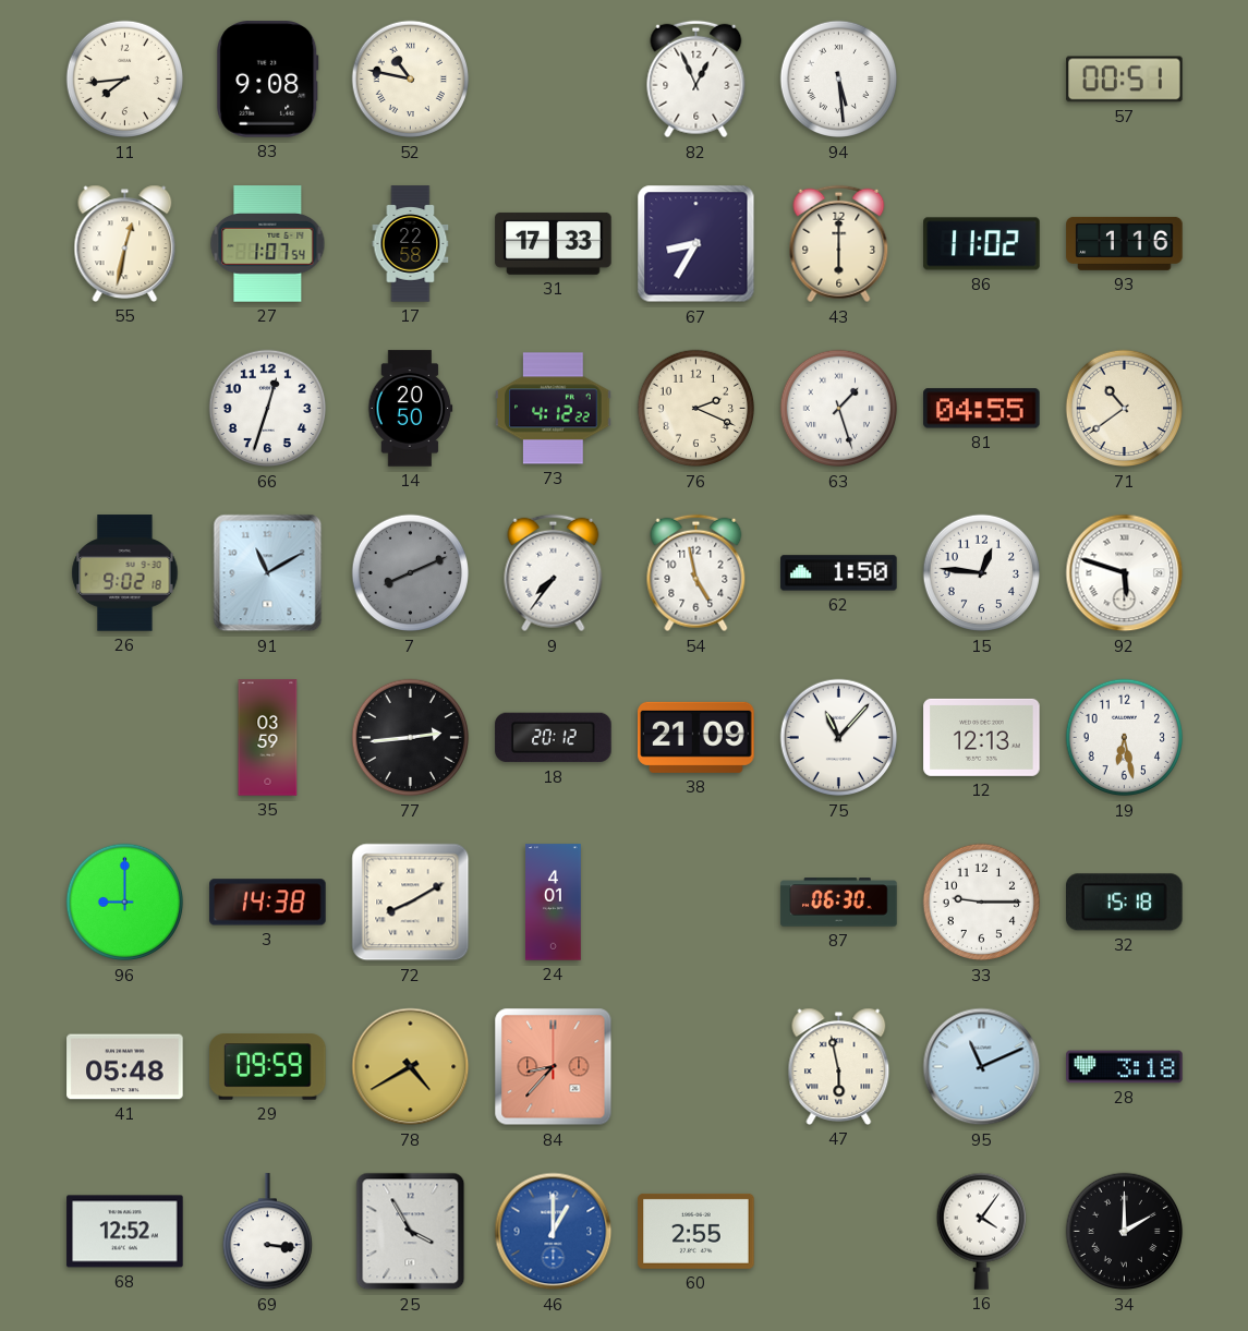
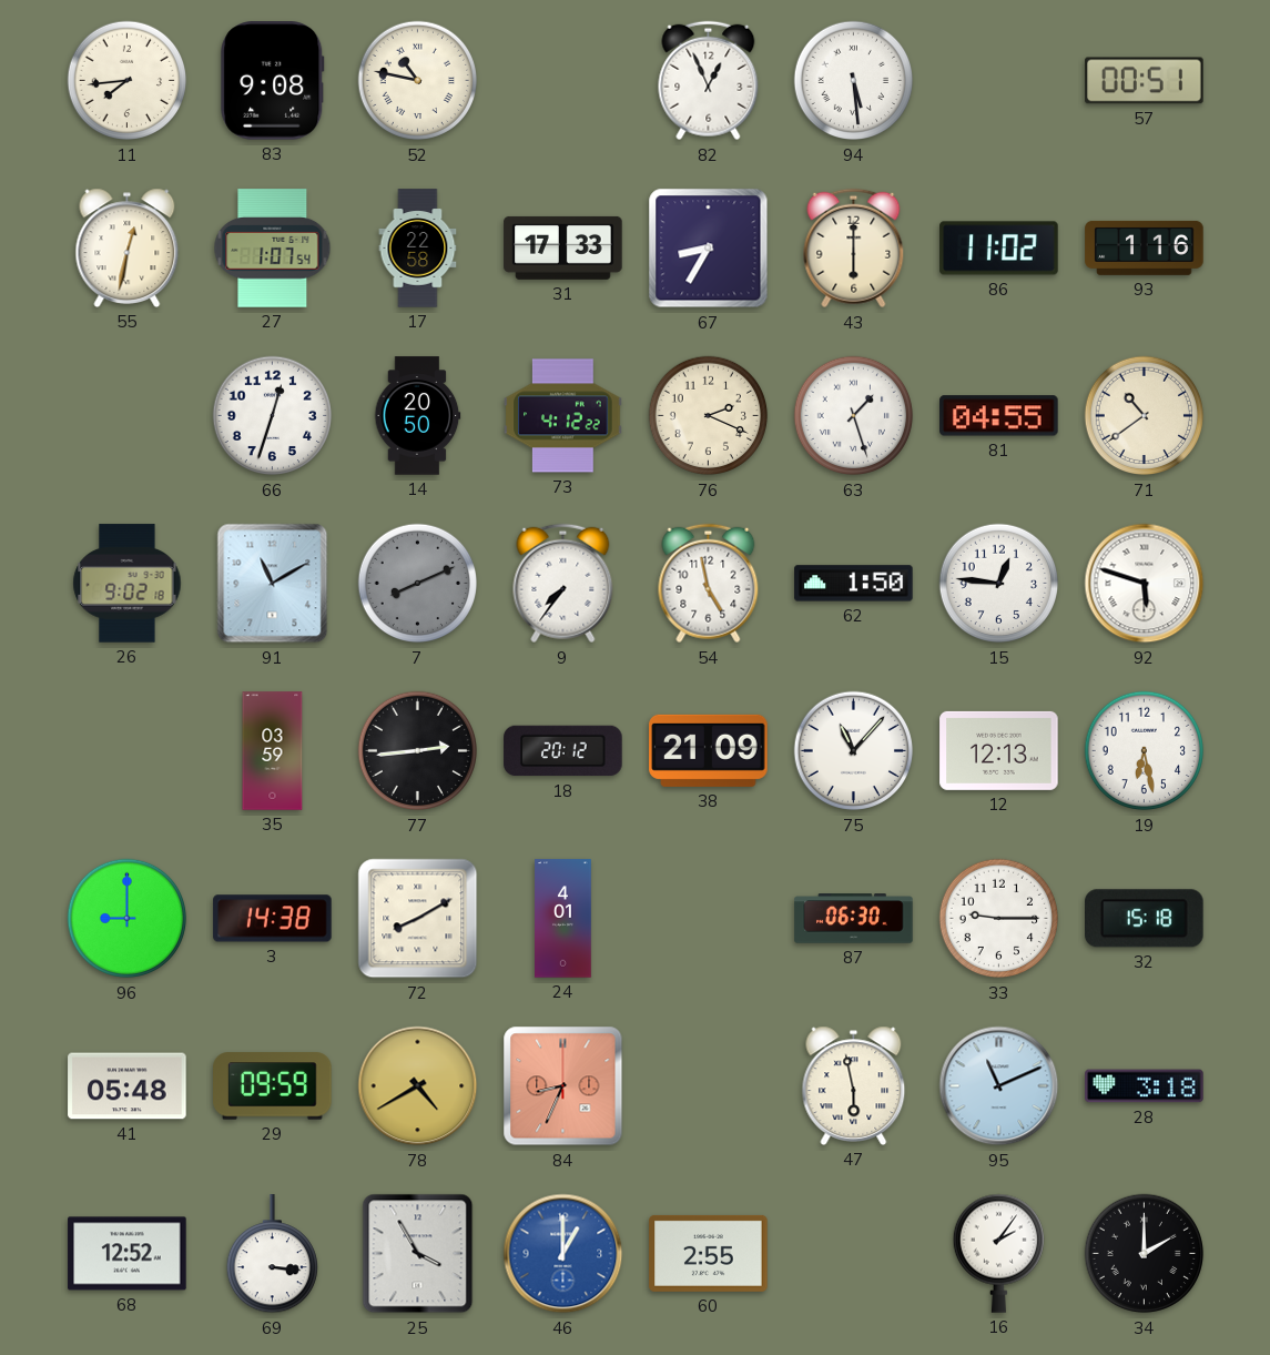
84: 8:37 -> 8:34 (563, 1086)
16: 4:06 -> 2:06 (998, 1253)
